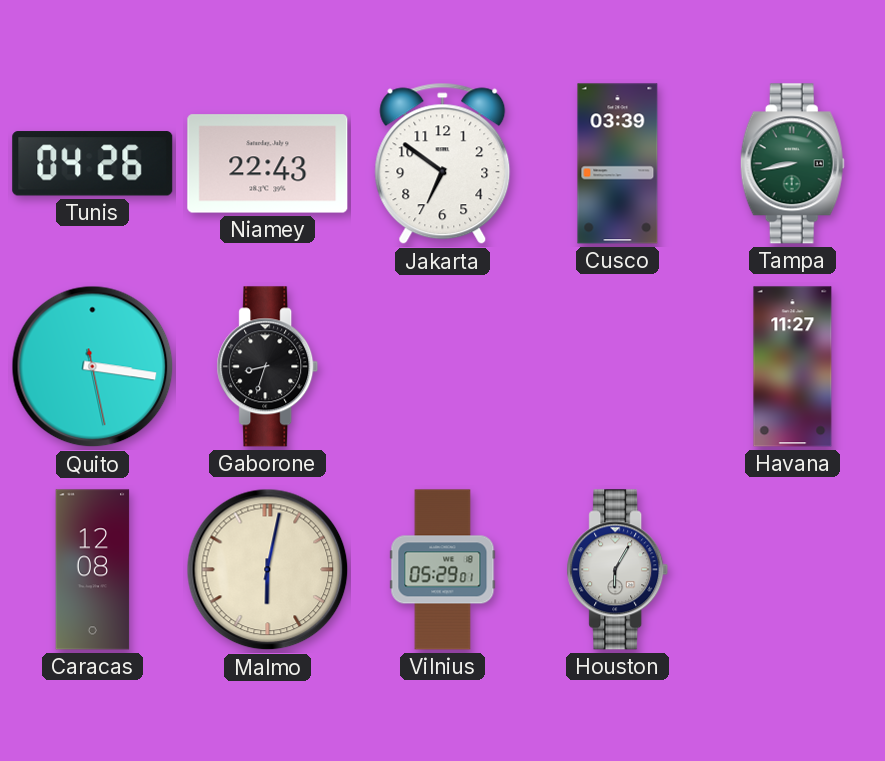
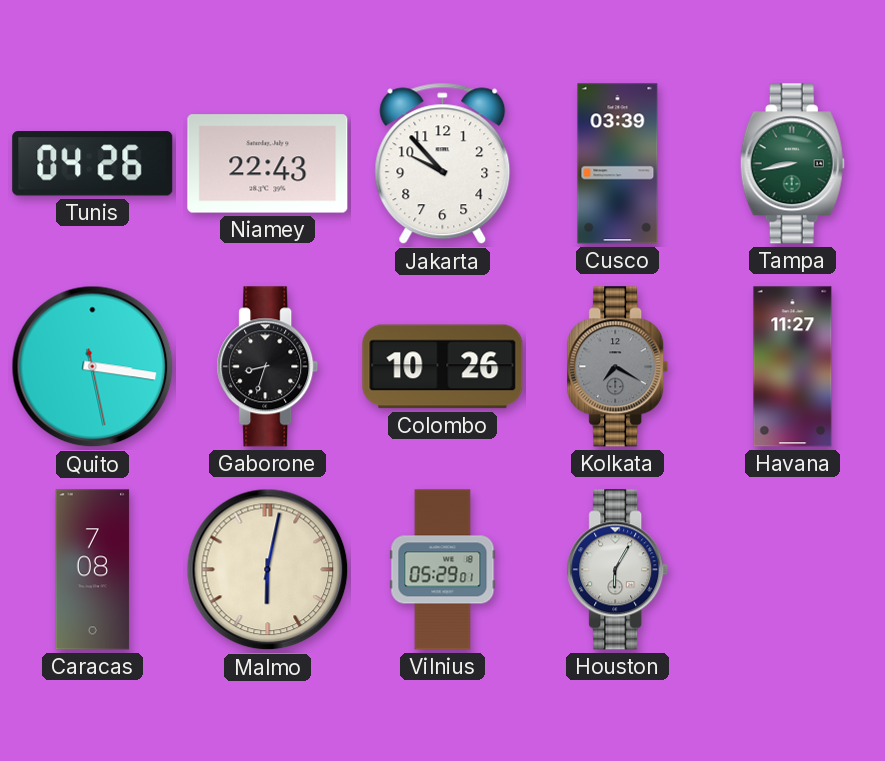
Jakarta: 6:51 -> 9:53 (443, 164)
Colombo: none -> 10:26 (443, 367)
Kolkata: none -> 7:20 (618, 367)
Caracas: 12:08 -> 7:08 (93, 570)
